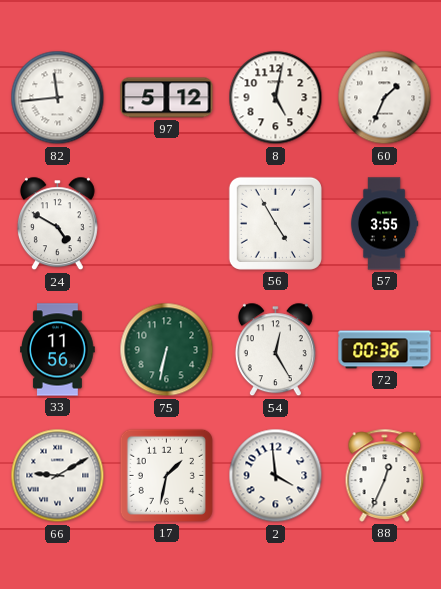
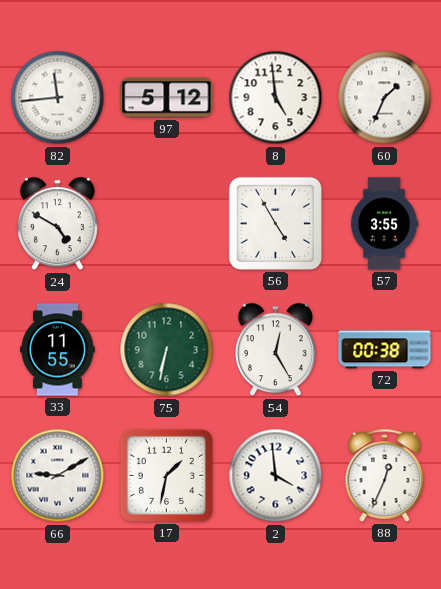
8: 5:02 -> 4:59 (276, 98)
33: 11:56 -> 11:55 (58, 350)
72: 00:36 -> 00:38 (385, 350)
